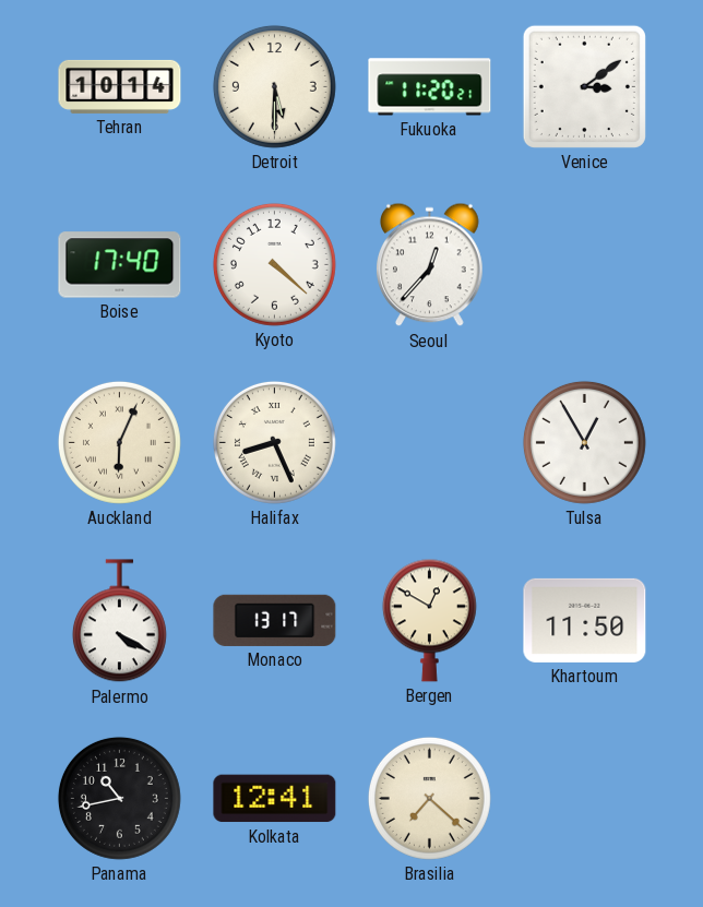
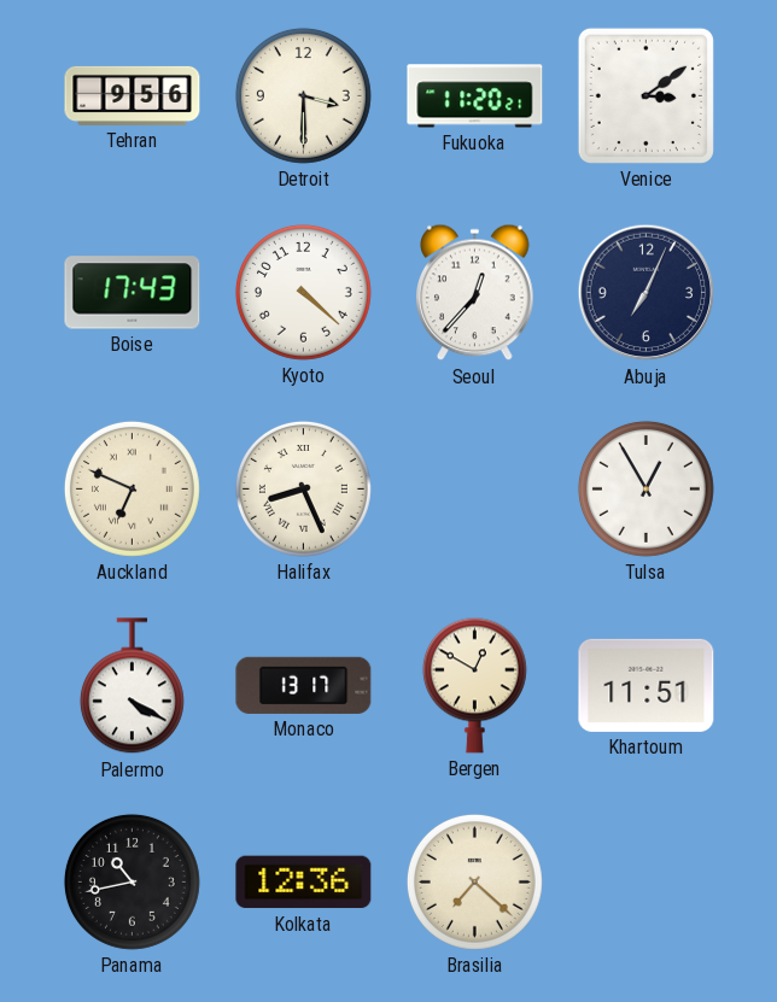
Tehran: 10:14 -> 9:56 (133, 95)
Detroit: 5:30 -> 3:30 (303, 95)
Boise: 17:40 -> 17:43 (133, 293)
Abuja: none -> 7:04 (647, 293)
Auckland: 6:04 -> 6:49 (132, 488)
Khartoum: 11:50 -> 11:51 (647, 685)
Kolkata: 12:41 -> 12:36 (304, 883)
